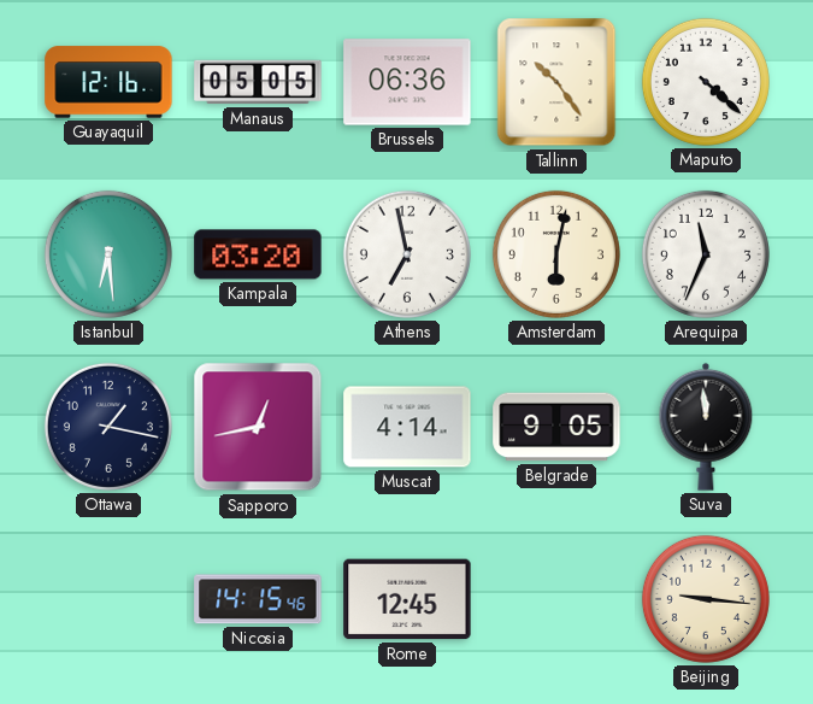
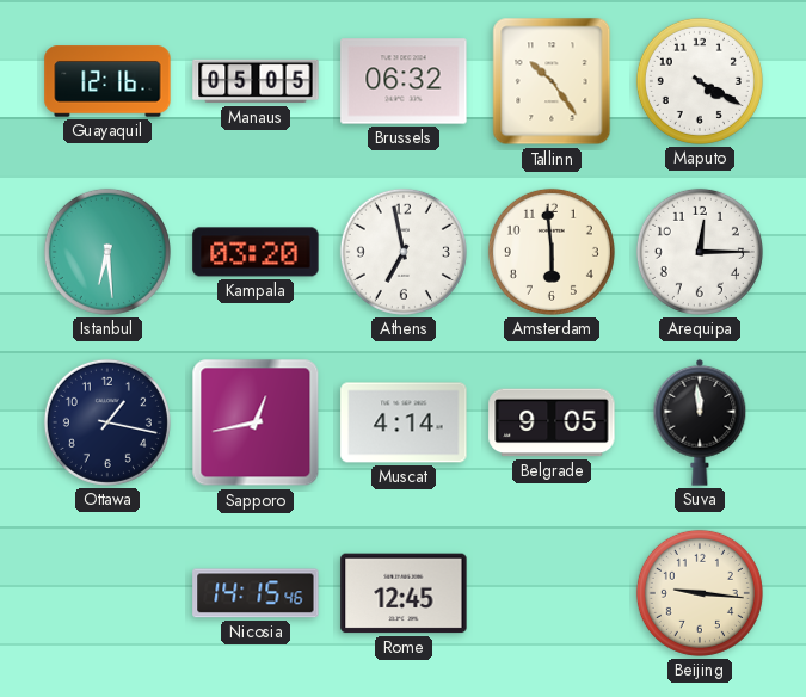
Brussels: 06:36 -> 06:32 (404, 81)
Maputo: 4:22 -> 4:20 (700, 81)
Amsterdam: 6:02 -> 5:59 (552, 252)
Arequipa: 11:34 -> 12:15 (700, 252)
